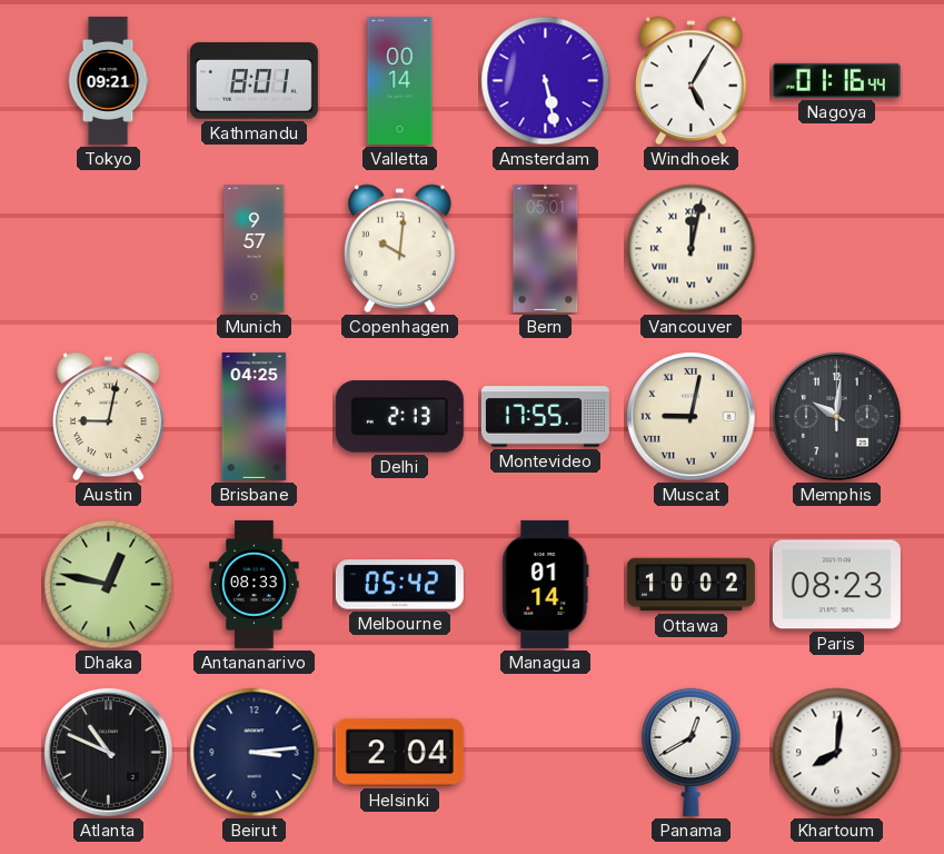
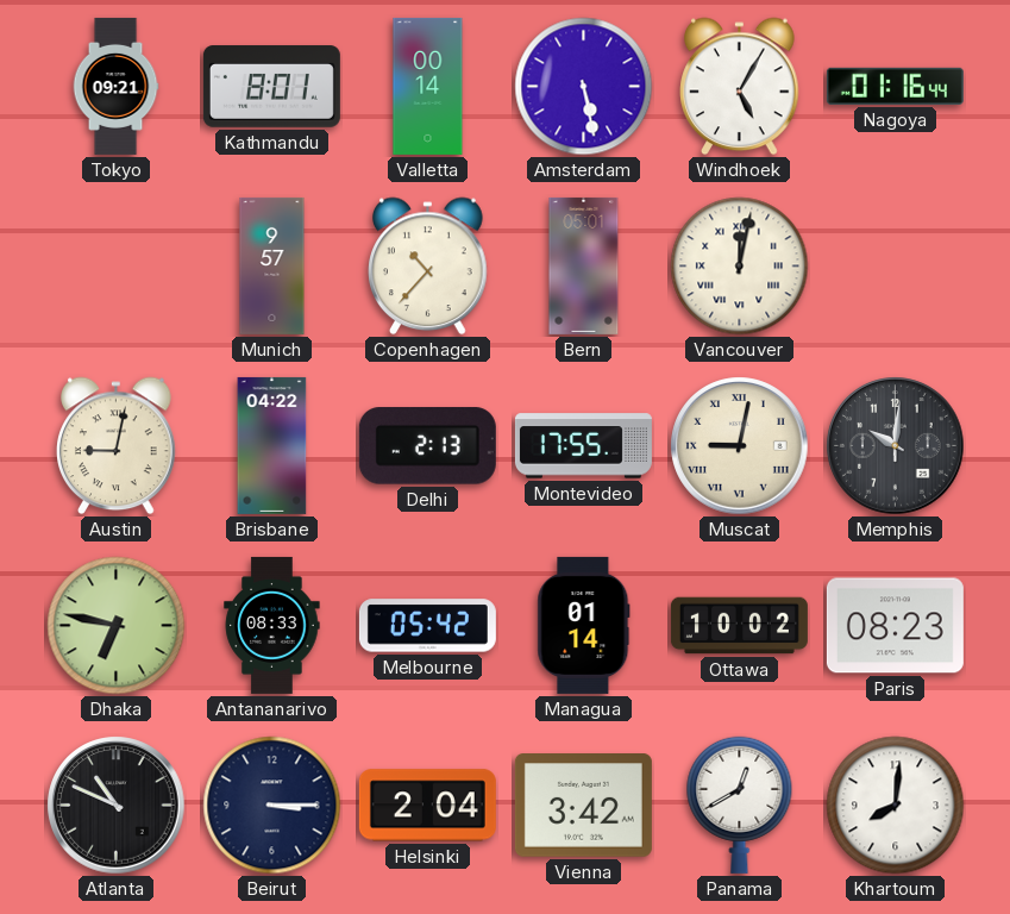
Copenhagen: 10:01 -> 10:37 (428, 267)
Brisbane: 04:25 -> 04:22 (272, 445)
Dhaka: 12:47 -> 6:47 (117, 626)
Beirut: 3:14 -> 3:15 (272, 806)
Vienna: none -> 3:42 (583, 806)
